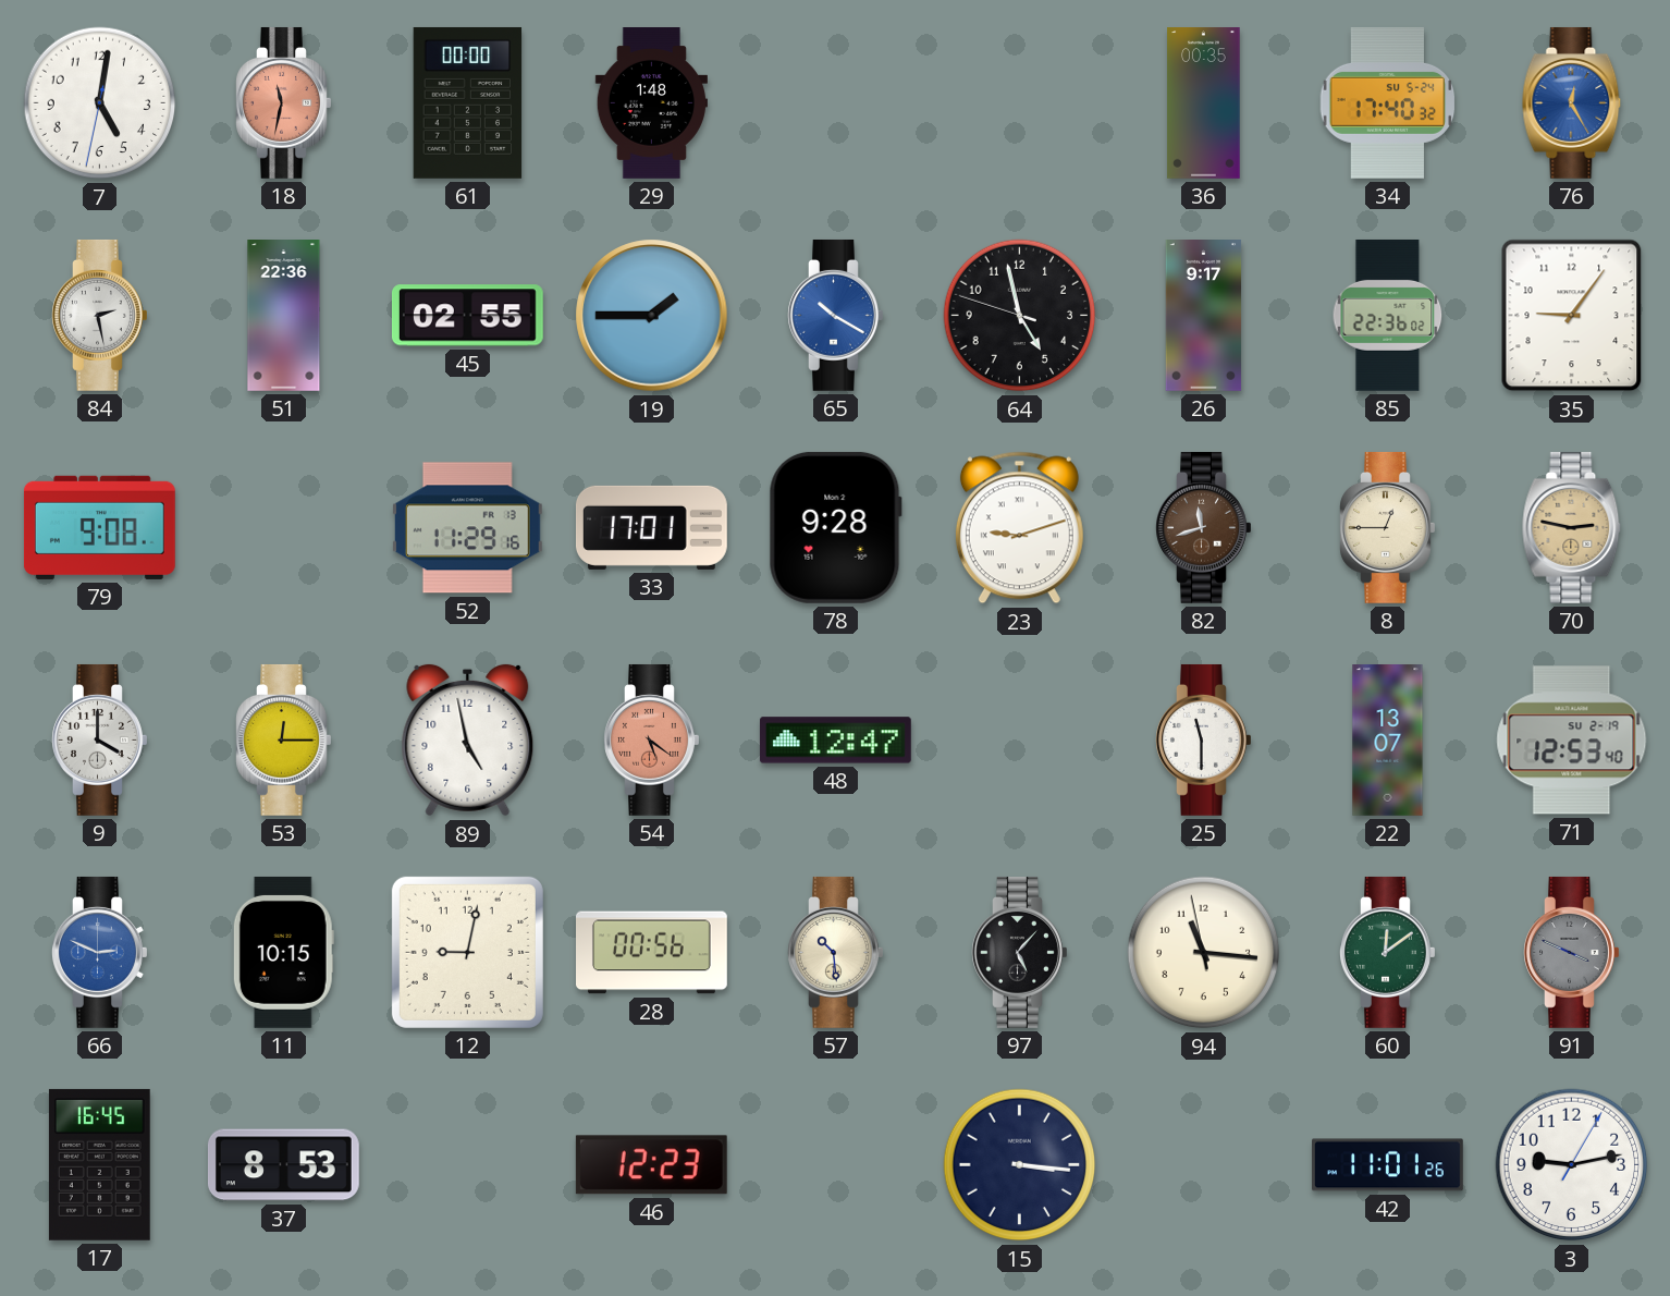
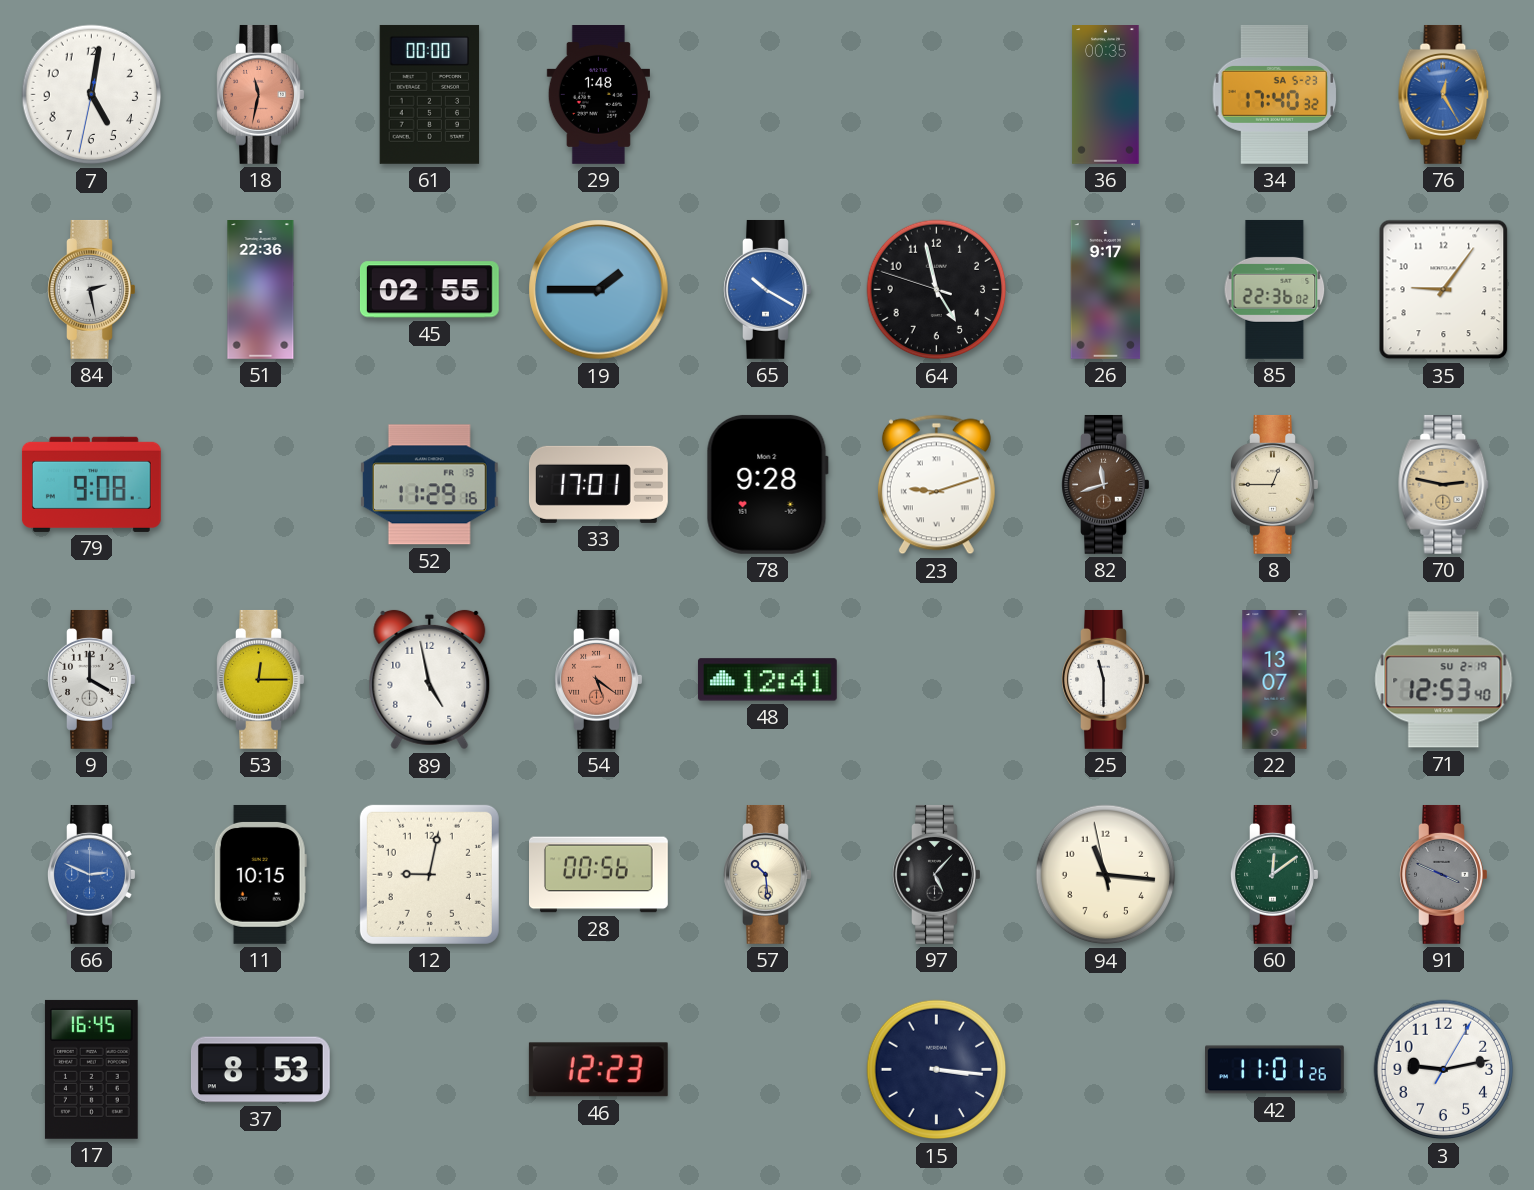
34 date: SU 5-24 -> SA 5-23 (1275, 94)
48: 12:47 -> 12:41 (767, 680)
